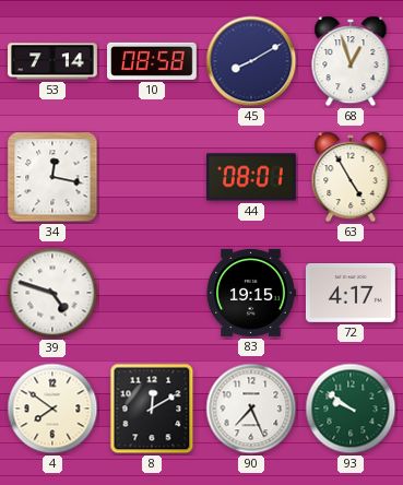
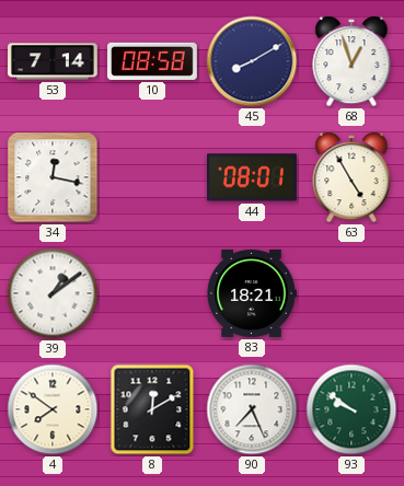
39: 4:48 -> 1:09 (53, 293)
83: 19:15 -> 18:21 (252, 293)
72: 4:17 -> none (351, 293)
